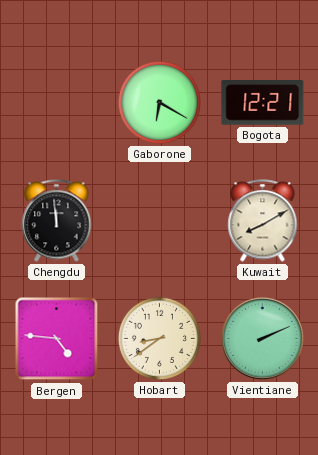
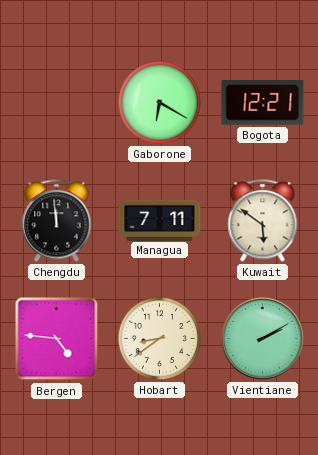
Managua: none -> 7:11 (160, 220)
Kuwait: 8:10 -> 5:51 (263, 221)
Vientiane: 2:11 -> 2:10 (262, 338)
